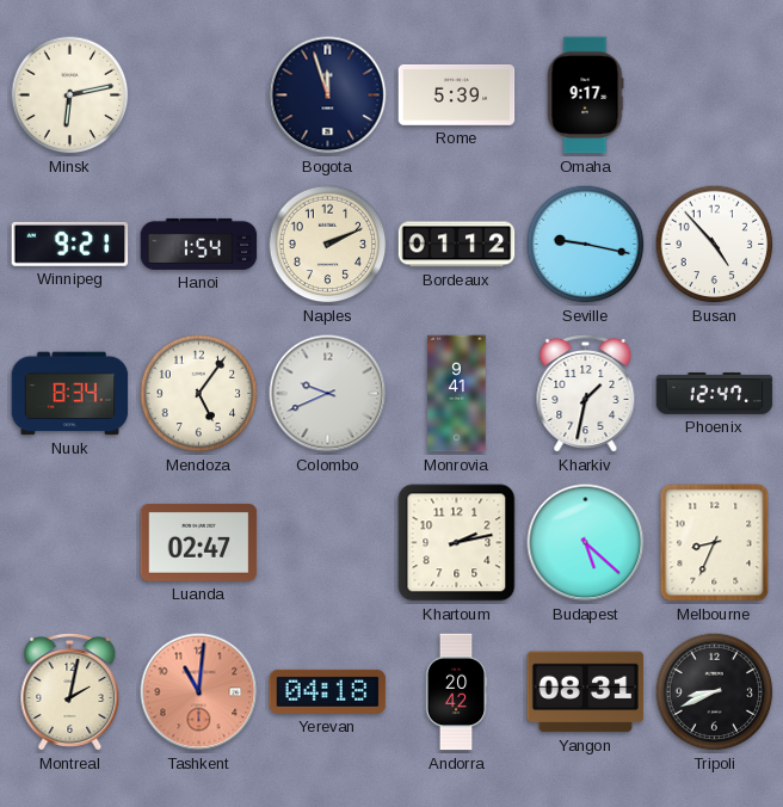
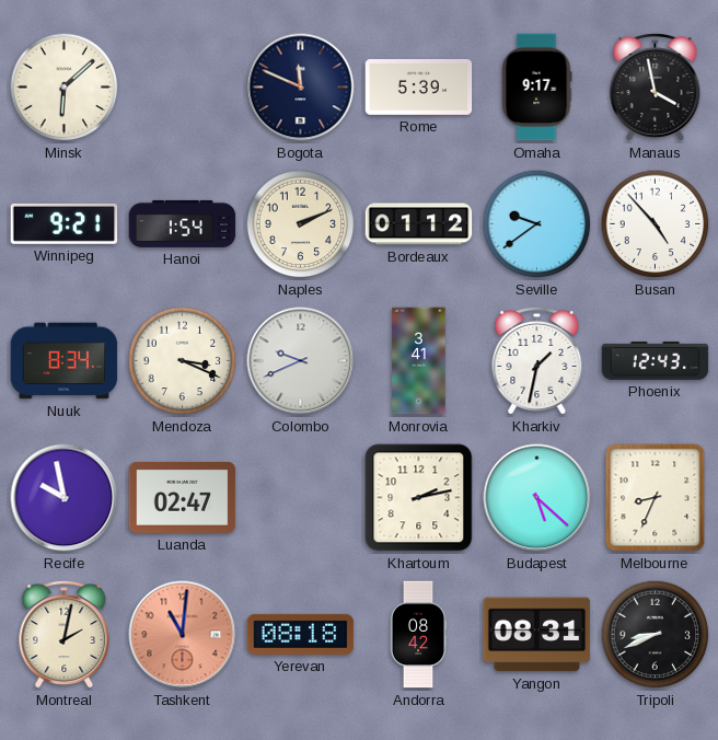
Minsk: 6:13 -> 6:08 (65, 88)
Bogota: 11:57 -> 11:49 (301, 88)
Manaus: none -> 3:58 (656, 86)
Seville: 9:17 -> 9:39 (537, 224)
Mendoza: 5:06 -> 3:19 (183, 361)
Monrovia: 9:41 -> 3:41 (419, 361)
Phoenix: 12:47 -> 12:43 (656, 361)
Recife: none -> 9:58 (65, 498)
Yerevan: 04:18 -> 08:18 (301, 634)
Andorra: 20:42 -> 08:42 (418, 635)
